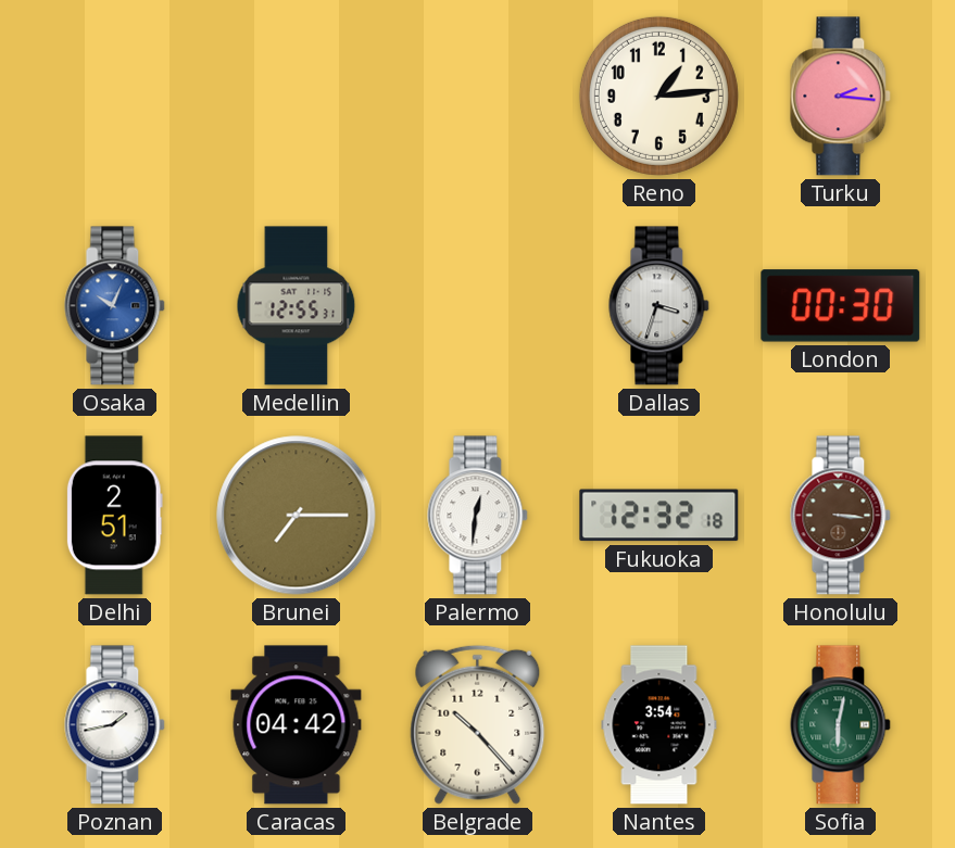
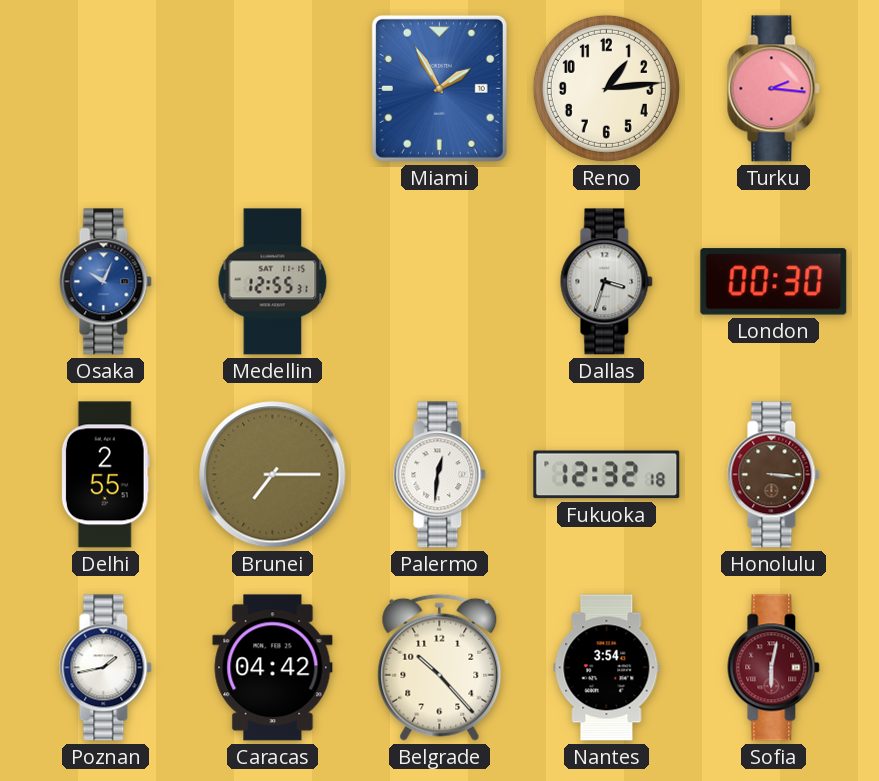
Miami: none -> 1:55 (439, 88)
Delhi: 2:51 -> 2:55 (105, 475)
Sofia dial: green -> burgundy (774, 668)
